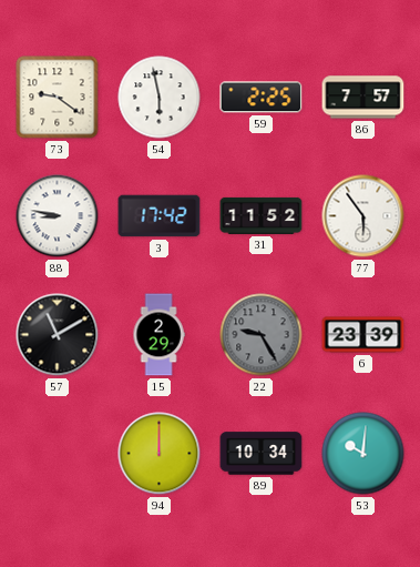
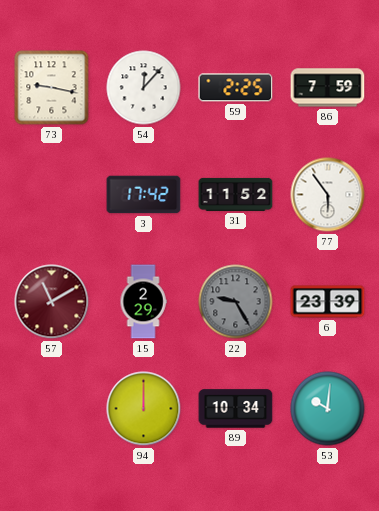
73: 9:21 -> 9:17 (52, 88)
54: 5:58 -> 12:07 (144, 88)
86: 7:57 -> 7:59 (328, 88)
88: 8:47 -> none (58, 216)
57 dial: black -> burgundy (52, 302)
